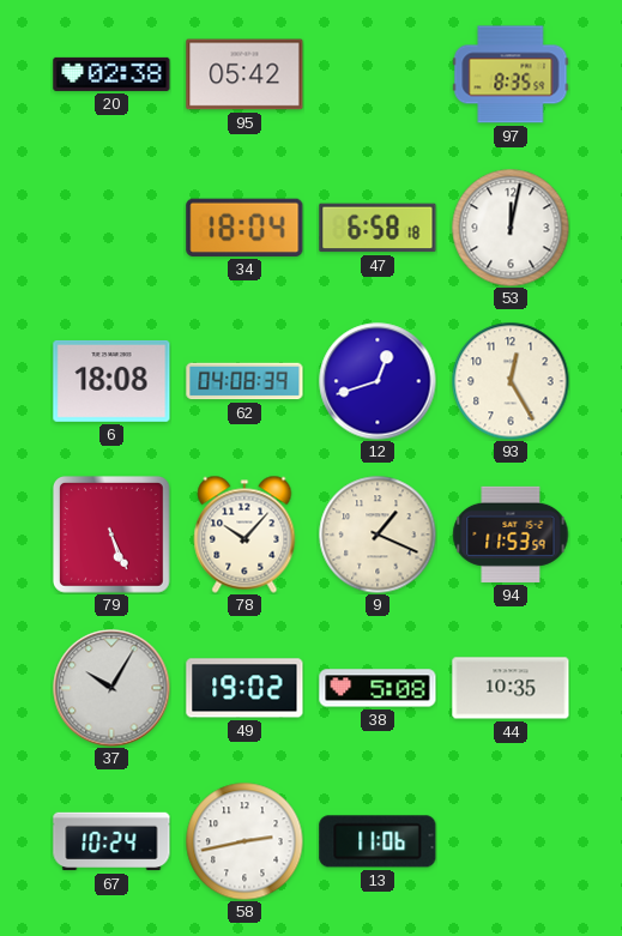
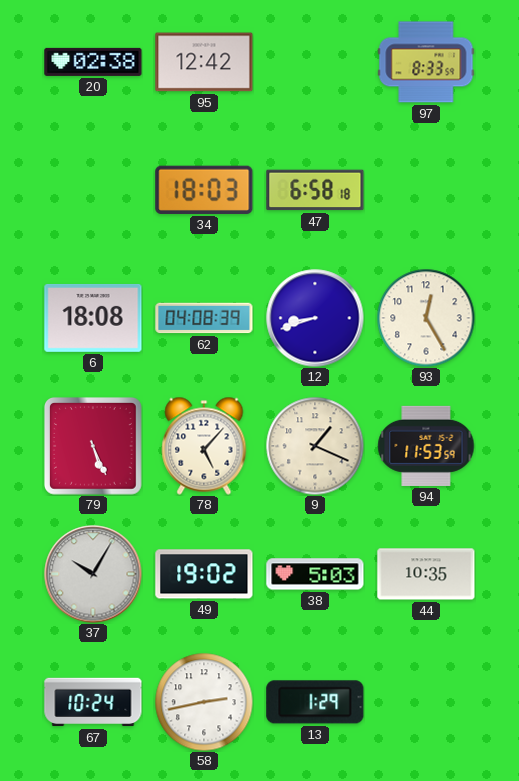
95: 05:42 -> 12:42 (204, 62)
97: 8:35 -> 8:33 (426, 62)
34: 18:04 -> 18:03 (204, 190)
53: 12:02 -> none (511, 228)
12: 12:42 -> 8:42 (315, 318)
78: 10:07 -> 5:07 (204, 446)
38: 5:08 -> 5:03 (315, 574)
13: 11:06 -> 1:29 (315, 702)
